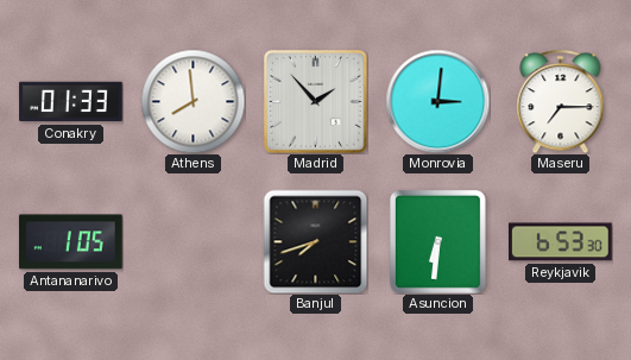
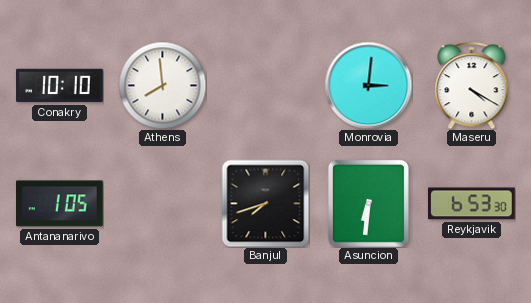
Conakry: 01:33 -> 10:10 (60, 86)
Madrid: 1:53 -> none (315, 101)
Maseru: 7:15 -> 4:20 (472, 85)
